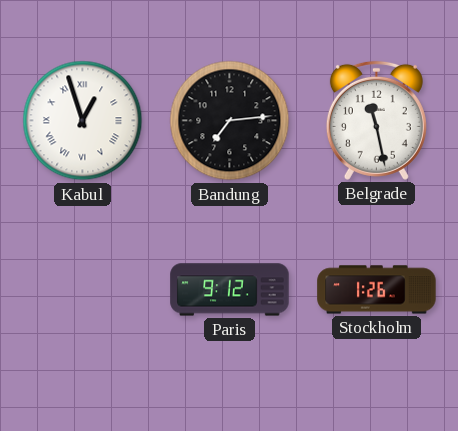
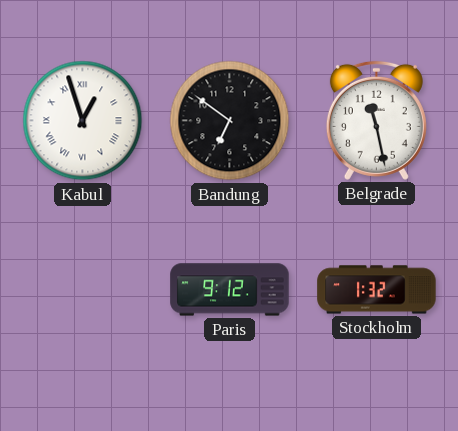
Bandung: 7:14 -> 6:51 (230, 121)
Stockholm: 1:26 -> 1:32 (377, 290)
